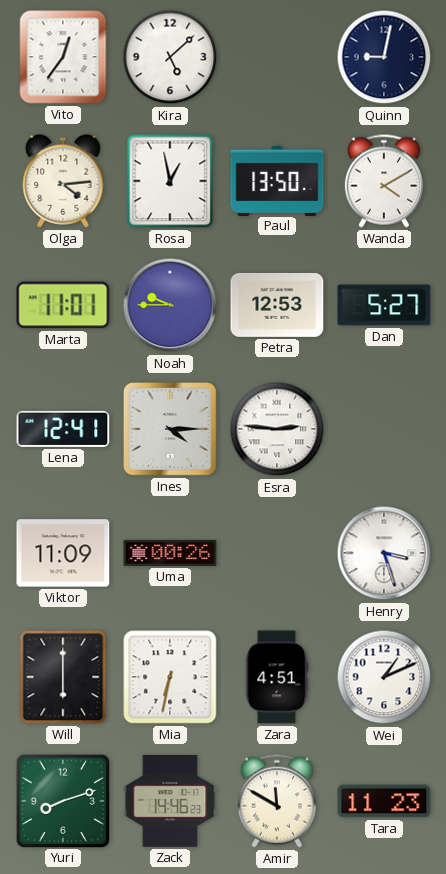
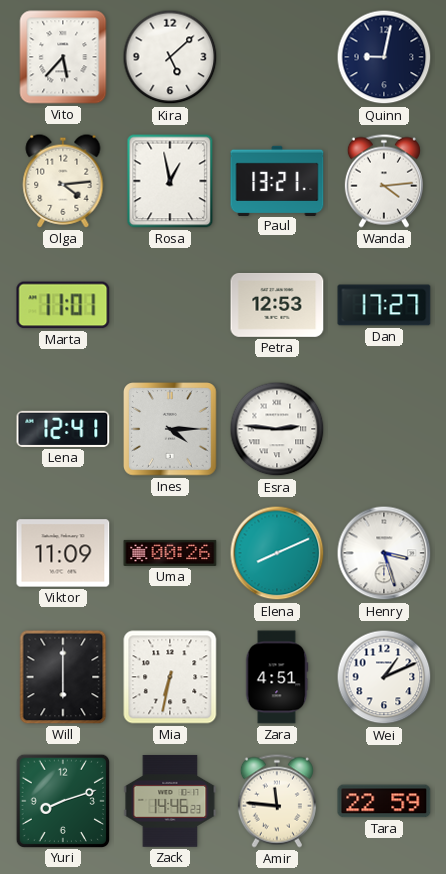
Vito: 12:36 -> 5:37 (63, 57)
Paul: 13:50 -> 13:21 (277, 180)
Wanda: 4:10 -> 4:14 (384, 181)
Noah: 9:45 -> none (170, 305)
Dan: 5:27 -> 17:27 (384, 305)
Elena: none -> 8:11 (277, 553)
Amir: 11:50 -> 11:46 (277, 801)
Tara: 11:23 -> 22:59 (384, 801)
